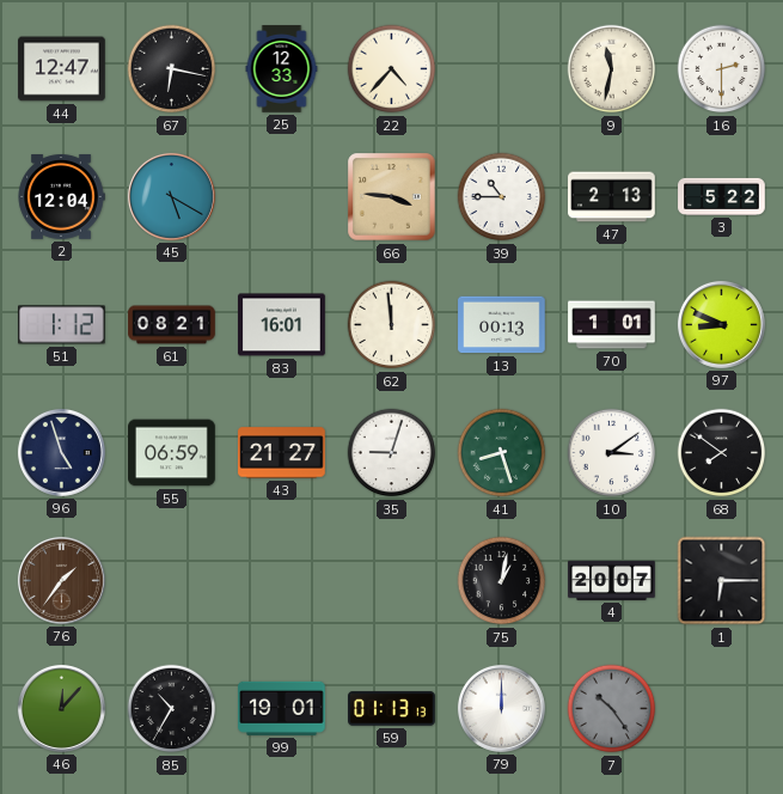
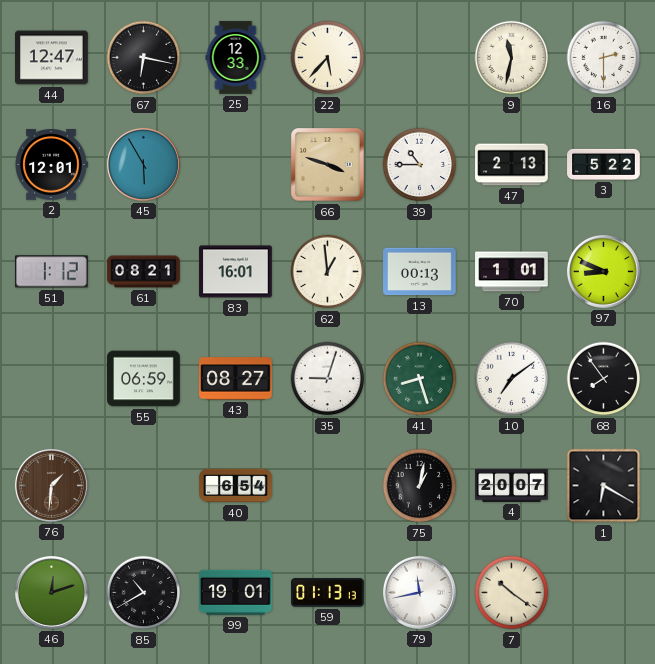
22: 4:37 -> 5:37 (328, 58)
2: 12:04 -> 12:01 (51, 165)
45: 5:20 -> 5:55 (143, 164)
66: 3:46 -> 3:48 (328, 165)
62: 11:59 -> 12:59 (328, 272)
96: 4:57 -> none (61, 452)
43: 21:27 -> 08:27 (236, 379)
10: 3:09 -> 7:09 (512, 379)
68: 7:51 -> 7:54 (604, 379)
76: 1:36 -> 1:31 (51, 485)
40: none -> 6:54 (236, 486)
1: 6:15 -> 6:20 (604, 486)
46: 12:07 -> 12:12 (51, 592)
85: 10:35 -> 10:40 (144, 593)
79: 12:00 -> 11:43 (419, 592)
7: 10:24 -> 10:21 (512, 593)
7 dial: grey -> cream (512, 593)
